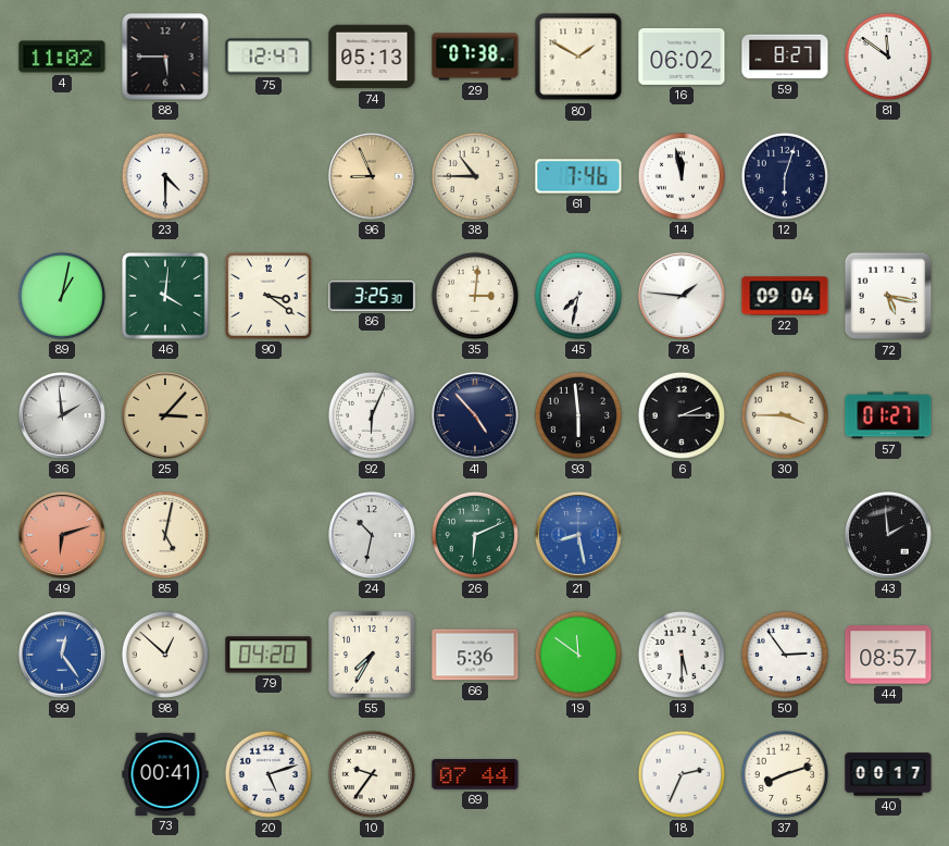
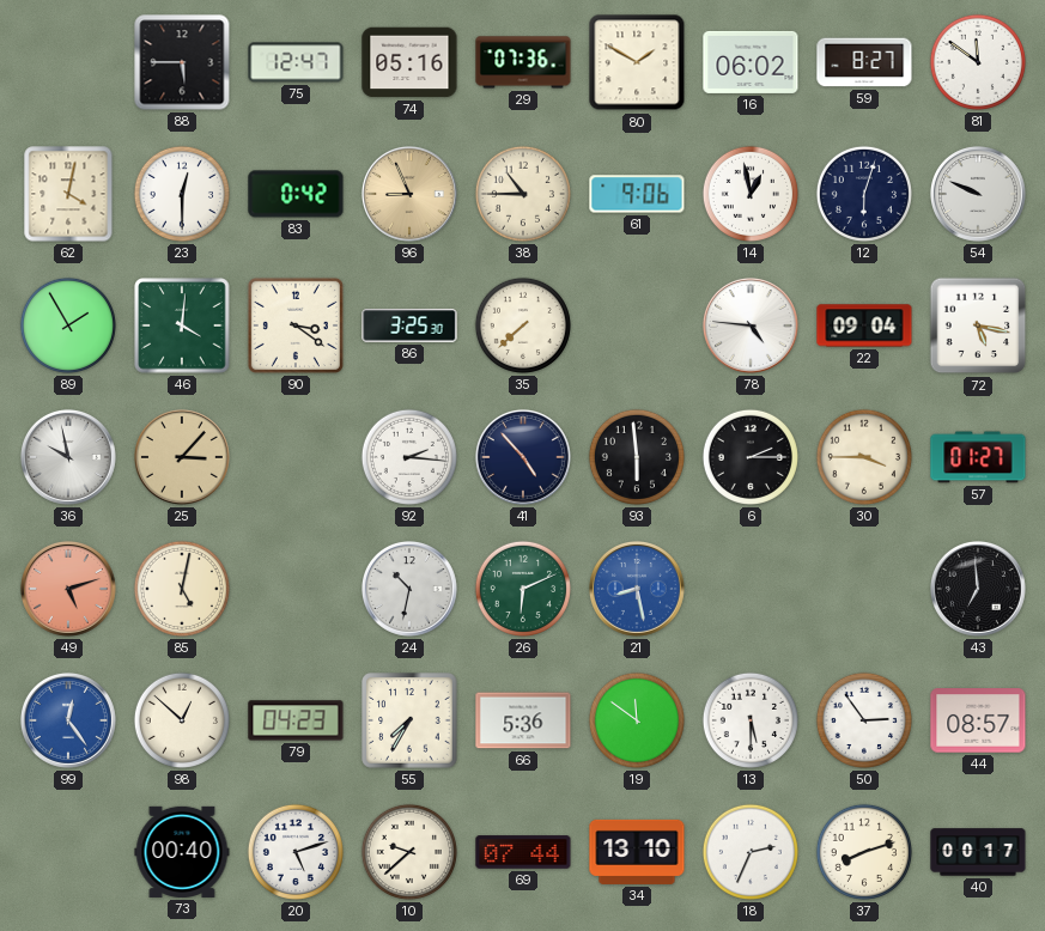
4: 11:02 -> none (62, 57)
74: 05:13 -> 05:16 (409, 62)
29: 07:38 -> 07:36 (523, 62)
62: none -> 4:02 (68, 194)
23: 4:30 -> 12:30 (182, 194)
83: none -> 0:42 (296, 194)
61: 7:46 -> 9:06 (637, 194)
14: 11:58 -> 12:58 (751, 194)
54: none -> 9:49 (978, 194)
89: 1:02 -> 1:55 (68, 325)
35: 3:01 -> 7:38 (523, 325)
45: 7:32 -> none (578, 296)
78: 1:46 -> 4:46 (751, 325)
36: 1:59 -> 9:58 (68, 457)
92: 6:04 -> 2:16 (409, 457)
49: 6:12 -> 5:12 (68, 589)
43: 1:59 -> 6:59 (978, 589)
79: 04:20 -> 04:23 (296, 720)
73: 00:41 -> 00:40 (182, 852)
10: 9:36 -> 9:38 (409, 852)
34: none -> 13:10 (637, 852)
